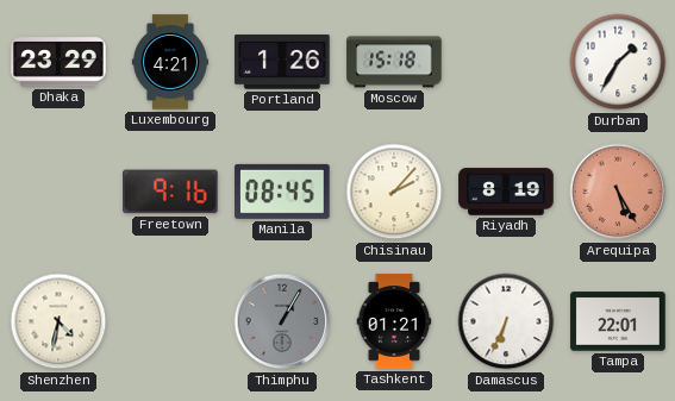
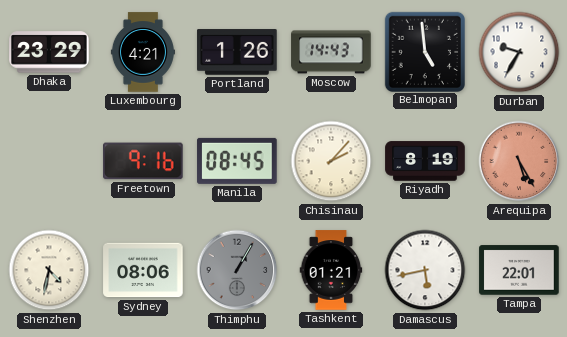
Moscow: 15:18 -> 14:43 (331, 52)
Belmopan: none -> 4:59 (424, 51)
Durban: 1:35 -> 9:35 (519, 52)
Sydney: none -> 08:06 (143, 270)
Damascus: 6:34 -> 5:43 (425, 270)
